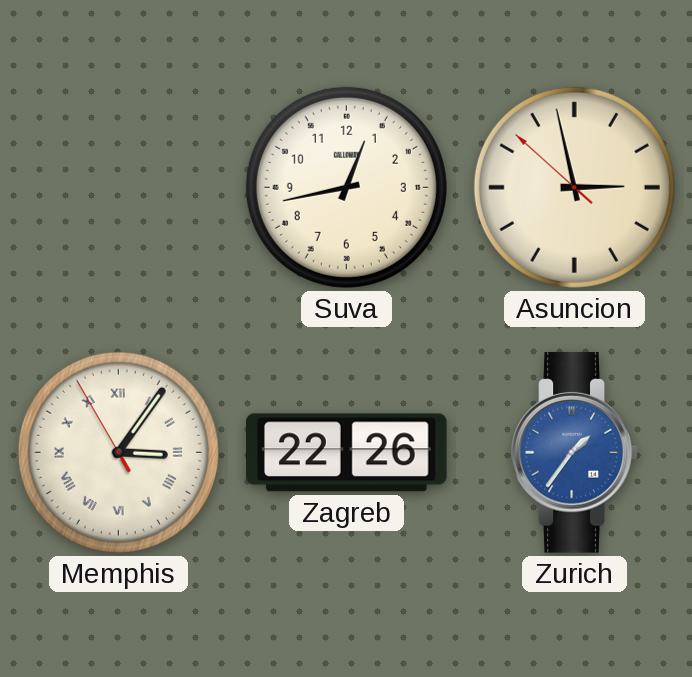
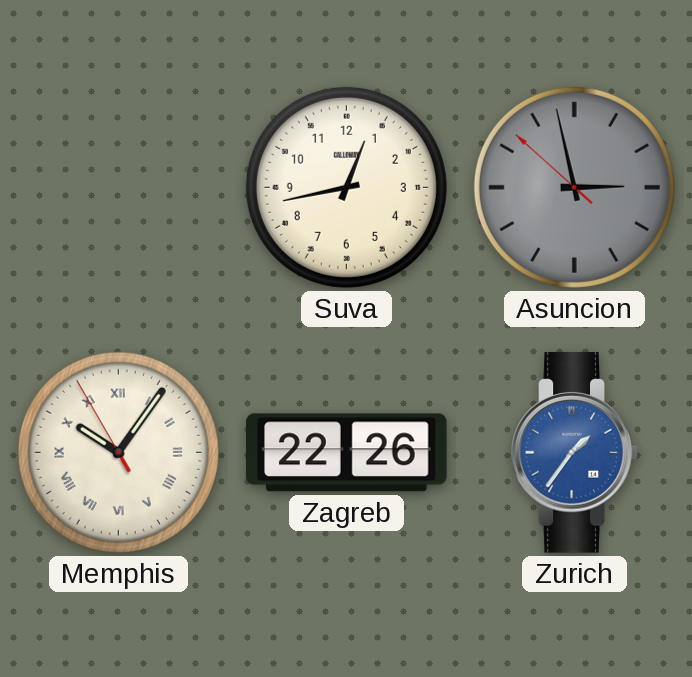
Asuncion dial: cream -> grey (574, 187)
Memphis: 3:05 -> 10:05 (118, 452)
